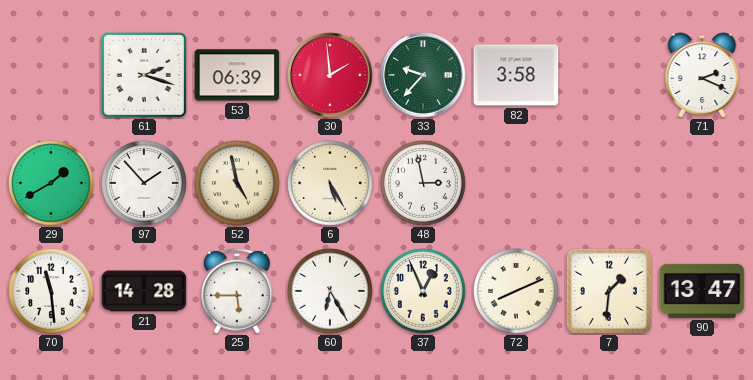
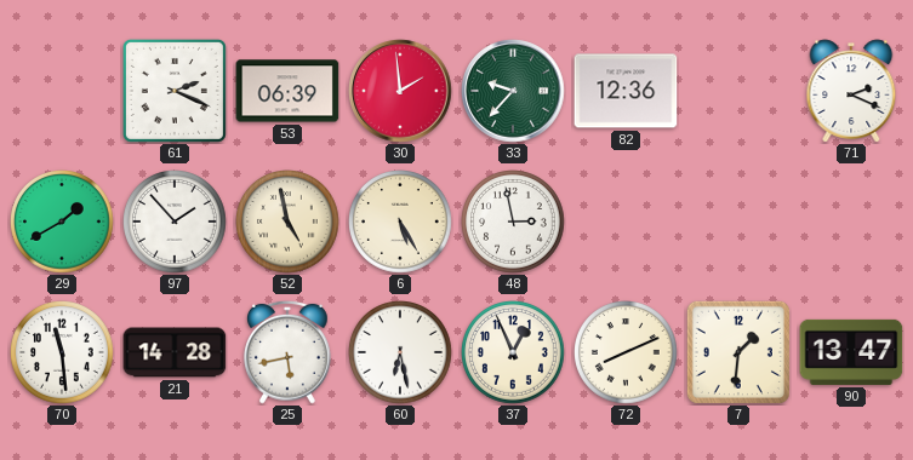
61: 2:18 -> 2:19 (175, 91)
82: 3:58 -> 12:36 (626, 91)
25: 5:45 -> 5:43 (289, 352)
60: 6:25 -> 6:28 (401, 353)
